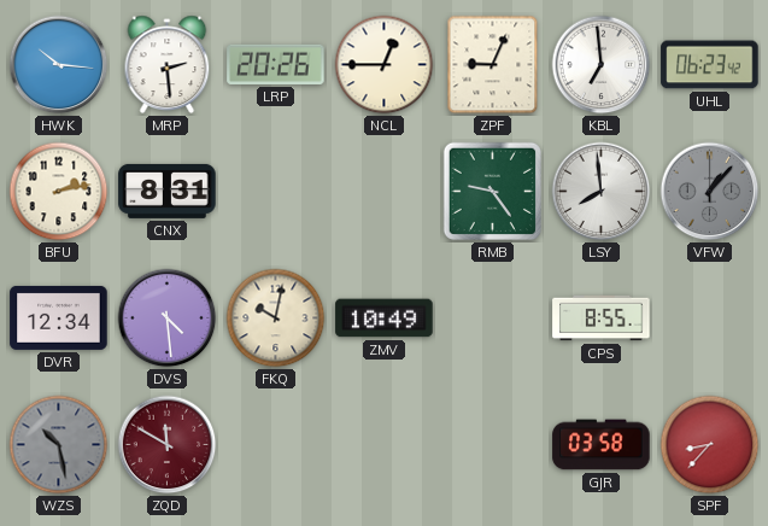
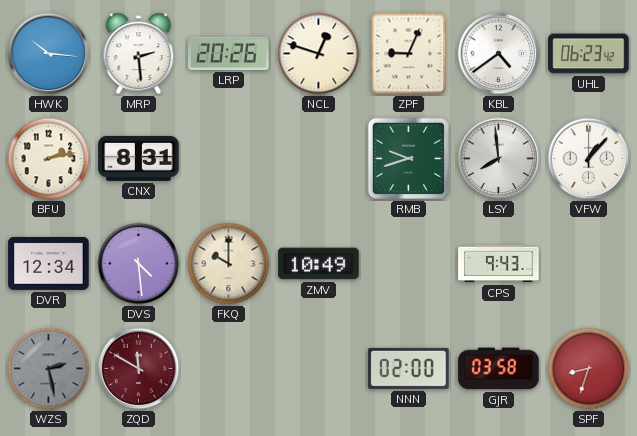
NCL: 12:45 -> 12:48 (319, 54)
KBL: 6:59 -> 4:39 (499, 54)
RMB: 9:24 -> 9:42 (408, 158)
VFW dial: grey -> white (589, 159)
FKQ: 10:02 -> 10:00 (229, 264)
CPS: 8:55 -> 9:43 (499, 264)
WZS: 10:28 -> 2:28 (49, 369)
NNN: none -> 02:00 (409, 368)
SPF: 8:37 -> 8:33 (589, 369)
